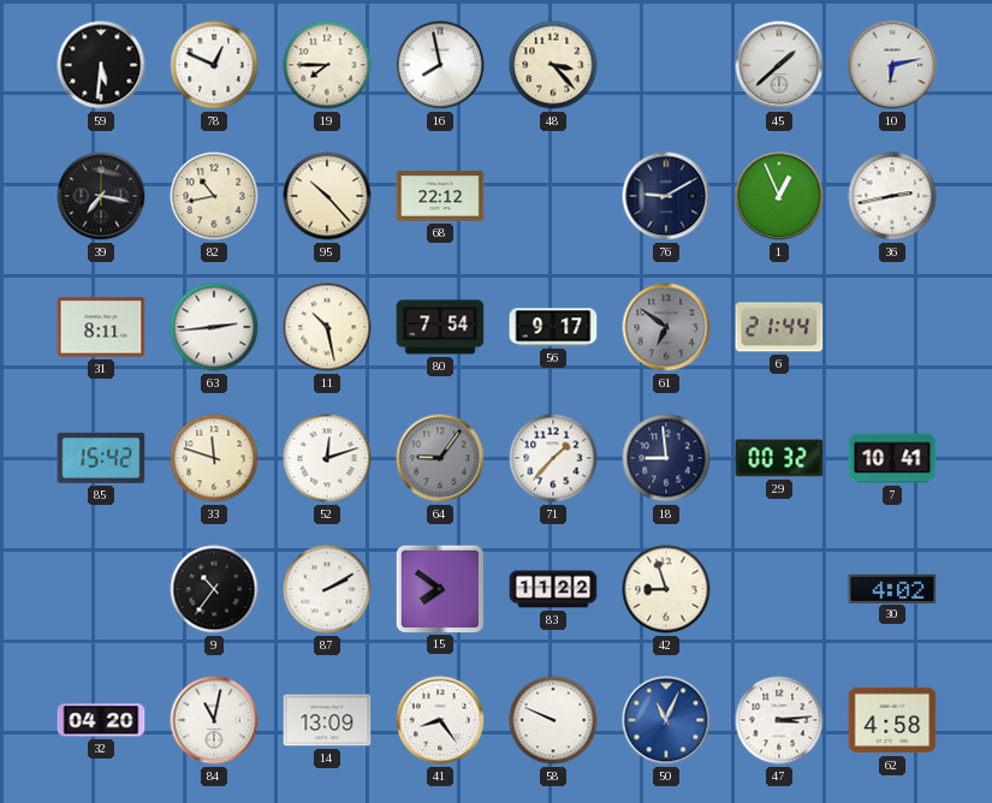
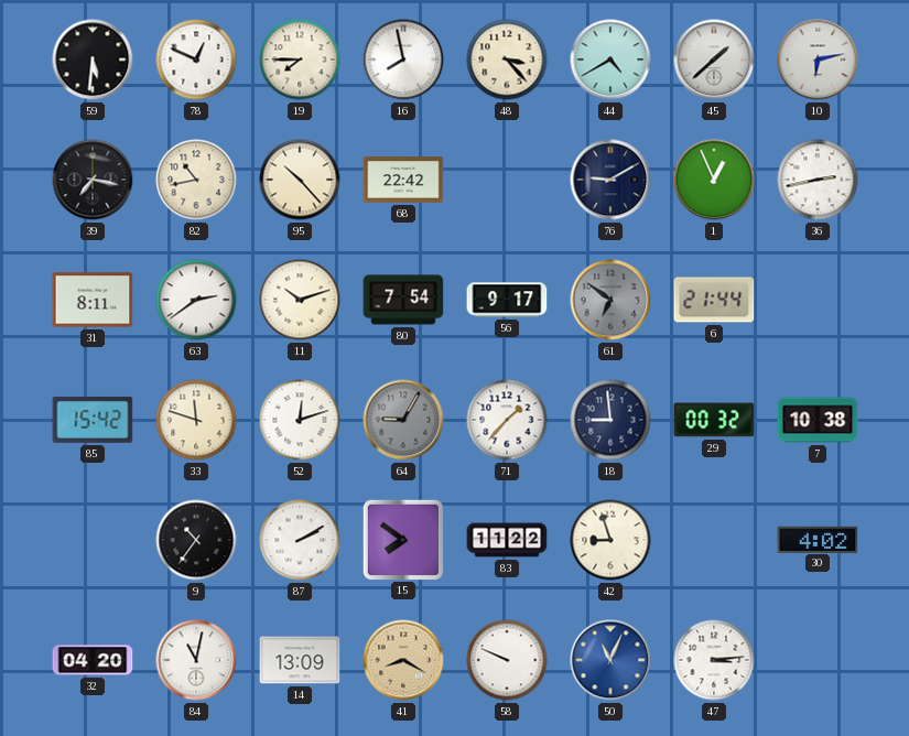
44: none -> 4:40 (610, 59)
68: 22:12 -> 22:42 (403, 180)
63: 2:44 -> 2:39 (196, 300)
11: 10:28 -> 10:12 (300, 300)
64: 9:06 -> 9:05 (403, 420)
7: 10:41 -> 10:38 (818, 420)
41: 8:24 -> 8:20 (403, 660)
41 dial: white -> champagne (403, 660)
62: 4:58 -> none (892, 720)
